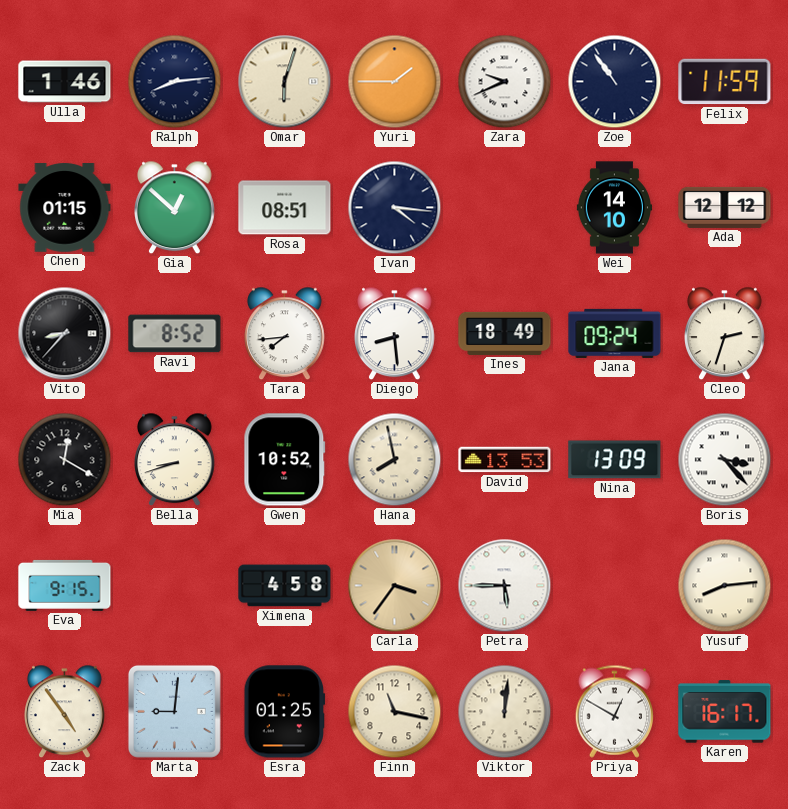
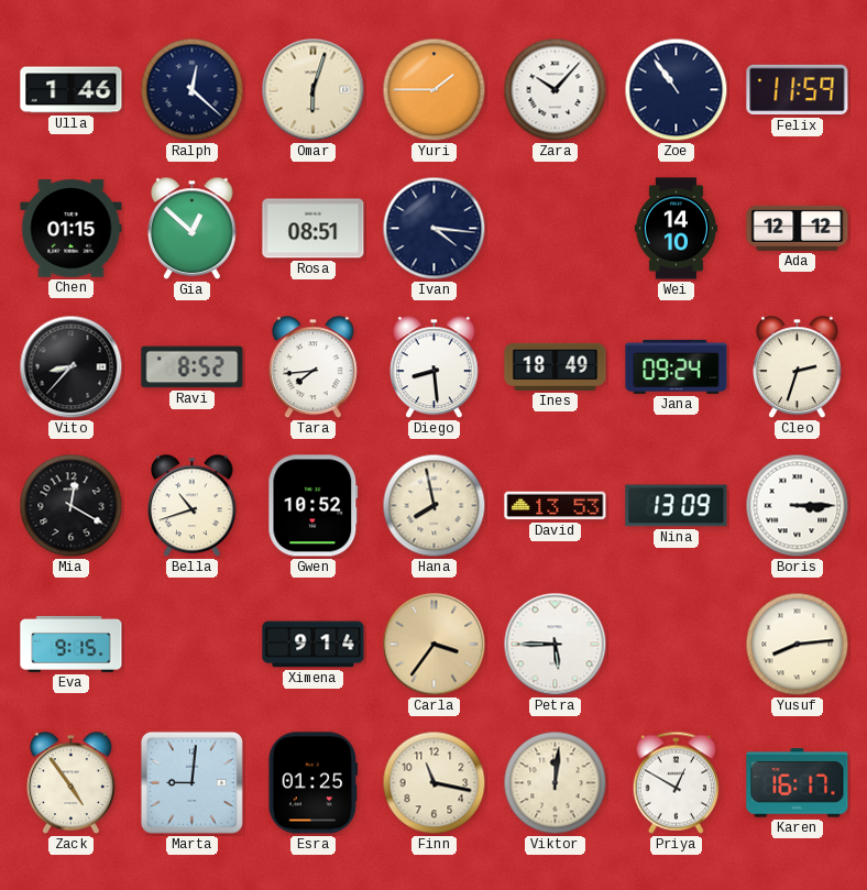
Ralph: 8:14 -> 12:22 (193, 90)
Zara: 9:41 -> 10:07 (556, 90)
Bella: 8:42 -> 10:42 (193, 506)
Boris: 3:23 -> 3:15 (798, 506)
Ximena: 4:58 -> 9:14 (314, 645)
